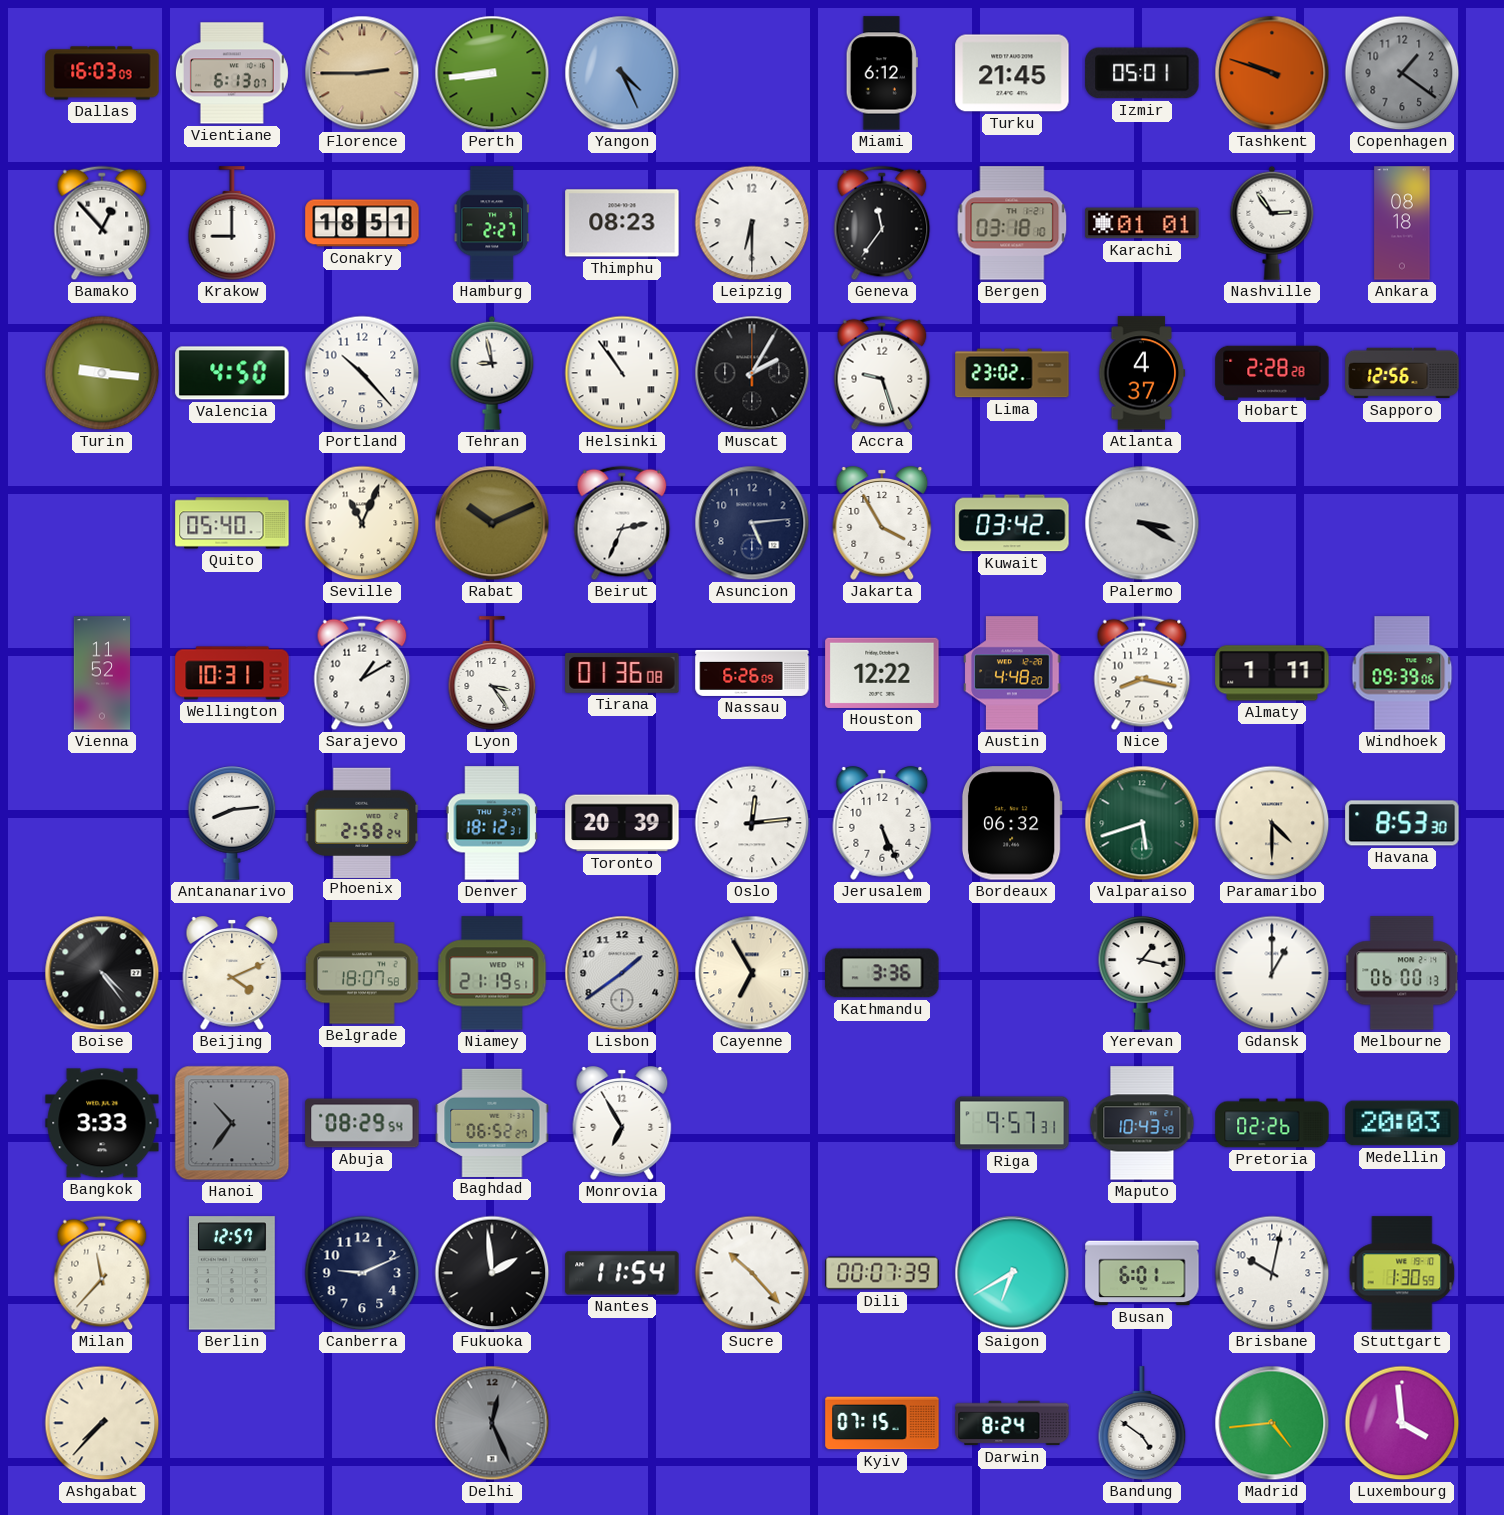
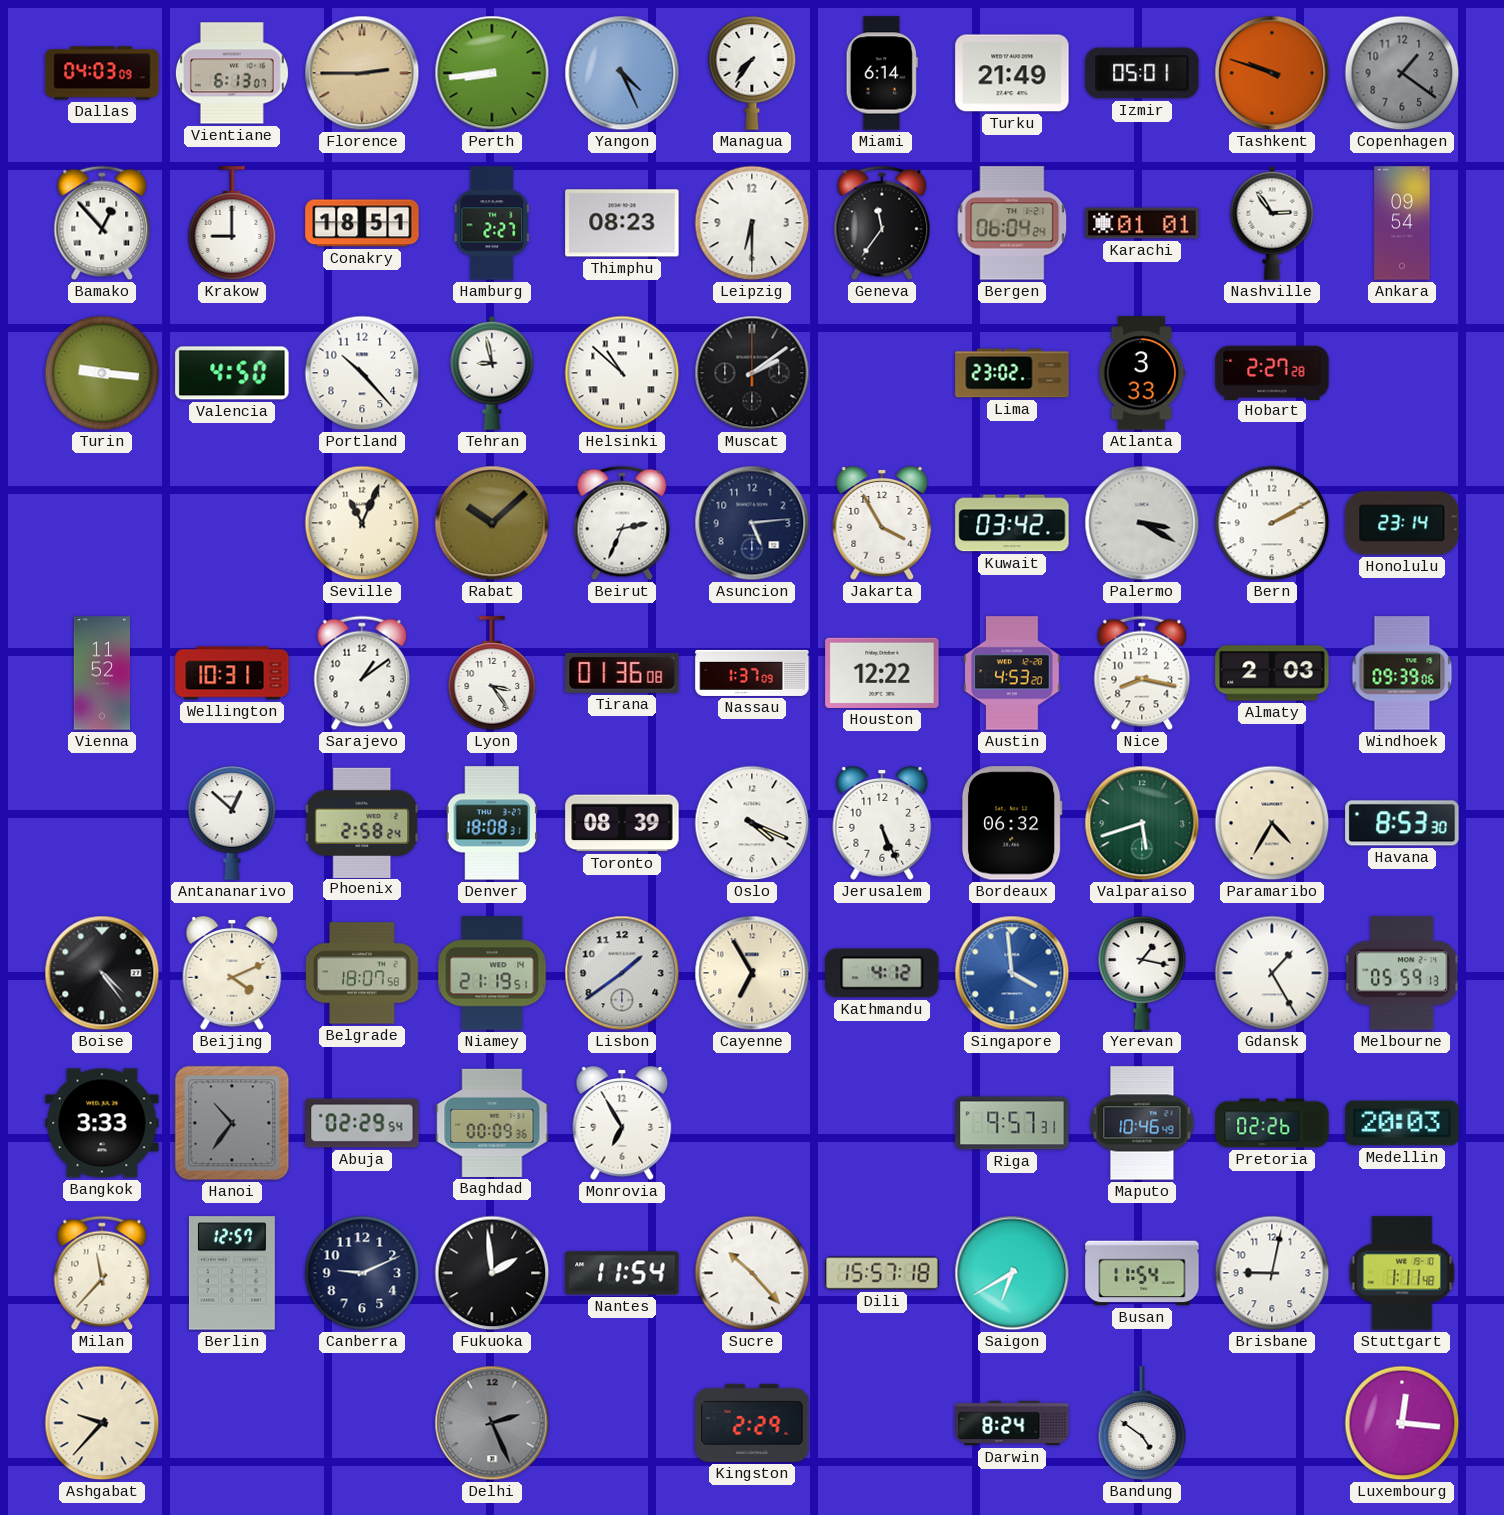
Dallas: 16:03 -> 04:03 (102, 73)
Managua: none -> 7:36 (752, 73)
Miami: 6:12 -> 6:14 (882, 73)
Turku: 21:45 -> 21:49 (1012, 73)
Bergen: 03:18 -> 06:04 (1012, 223)
Ankara: 08:18 -> 09:54 (1402, 223)
Helsinki: 10:54 -> 10:52 (622, 373)
Muscat: 2:05 -> 2:09 (752, 373)
Accra: 9:27 -> none (882, 373)
Atlanta: 4:37 -> 3:33 (1142, 373)
Hobart: 2:28 -> 2:27 (1272, 372)
Sapporo: 12:56 -> none (1402, 373)
Quito: 05:40 -> none (232, 523)
Rabat: 10:11 -> 10:08 (492, 523)
Bern: none -> 2:10 (1272, 523)
Honolulu: none -> 23:14 (1402, 523)
Sarajevo: 1:10 -> 1:09 (362, 673)
Nassau: 6:26 -> 1:37 (752, 673)
Austin: 4:48 -> 4:53 (1012, 673)
Almaty: 1:11 -> 2:03 (1272, 673)
Antananarivo: 8:14 -> 12:52 (232, 823)
Denver: 18:12 -> 18:08 (492, 823)
Toronto: 20:39 -> 08:39 (622, 823)
Oslo: 12:14 -> 4:19 (752, 823)
Paramaribo: 4:30 -> 4:35 (1272, 823)
Kathmandu: 3:36 -> 4:12 (882, 973)
Singapore: none -> 3:59 (1012, 973)
Gdansk: 1:00 -> 1:25 (1272, 973)
Melbourne: 06:00 -> 05:59 (1403, 973)
Abuja: 08:29 -> 02:29 (362, 1123)
Baghdad: 06:52 -> 00:09 (492, 1123)
Maputo: 10:43 -> 10:46 (1142, 1123)
Dili: 00:07 -> 15:57 (882, 1273)
Busan: 6:01 -> 11:54 (1142, 1273)
Brisbane: 10:02 -> 9:02 (1272, 1273)
Stuttgart: 1:30 -> 1:11 (1402, 1273)
Ashgabat: 7:37 -> 9:37 (102, 1423)
Delhi: 12:26 -> 2:26 (492, 1423)
Kingston: none -> 2:29 (752, 1423)
Kyiv: 07:15 -> none (882, 1423)
Madrid: 4:44 -> none (1272, 1423)
Luxembourg: 3:59 -> 12:16 (1402, 1423)
